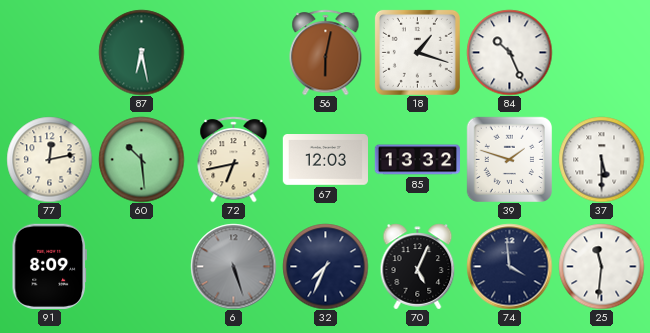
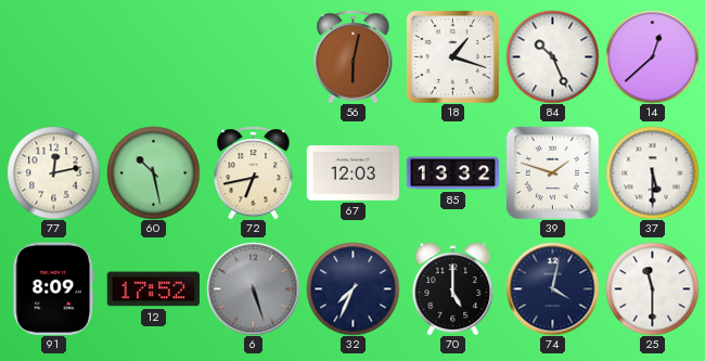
87: 6:28 -> none (141, 52)
14: none -> 12:38 (652, 56)
60: 10:29 -> 10:28 (153, 172)
12: none -> 17:52 (153, 289)
70: 5:04 -> 5:00 (453, 288)
74: 3:59 -> 4:02 (552, 288)
25: 11:31 -> 11:30 (652, 288)
